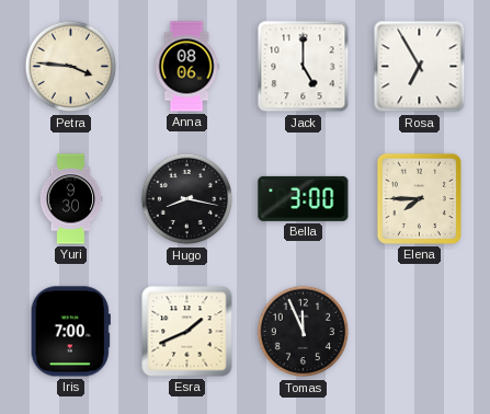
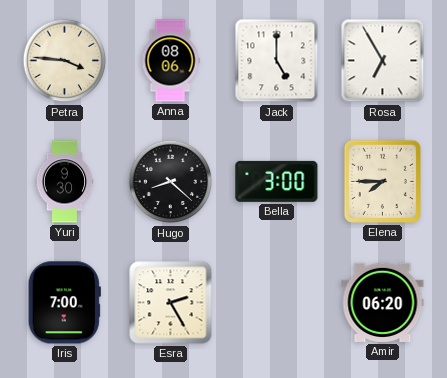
Hugo: 8:17 -> 8:22 (171, 182)
Esra: 1:41 -> 2:25 (171, 303)
Tomas: 11:56 -> none (304, 332)
Amir: none -> 06:20 (383, 302)
